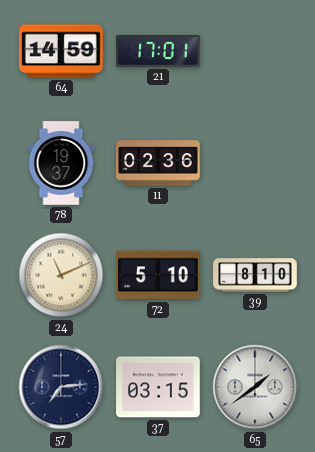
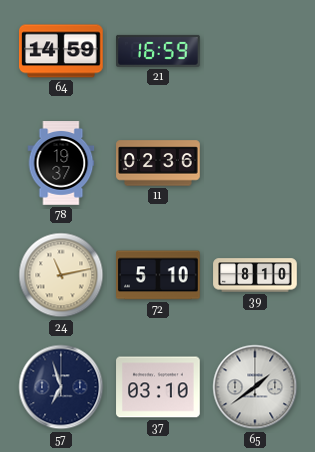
21: 17:01 -> 16:59 (158, 51)
24: 11:11 -> 11:13 (61, 275)
57: 7:14 -> 6:57 (61, 387)
37: 03:15 -> 03:10 (158, 387)
